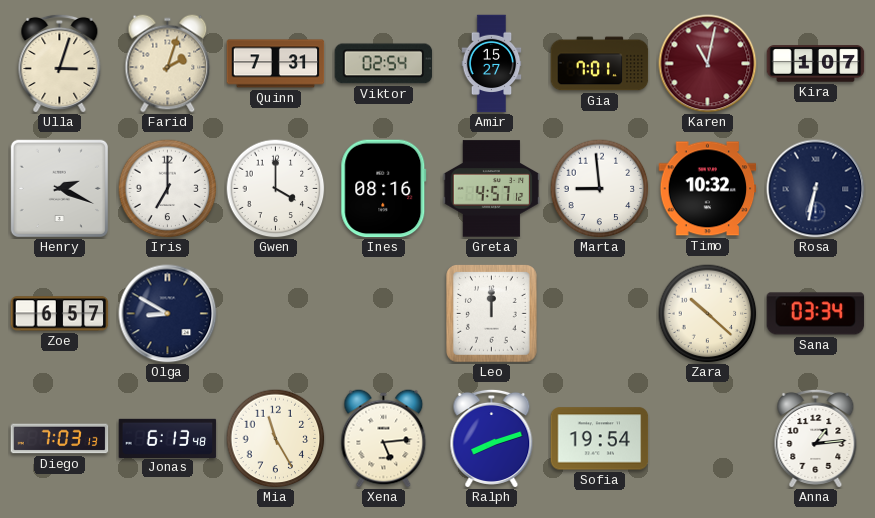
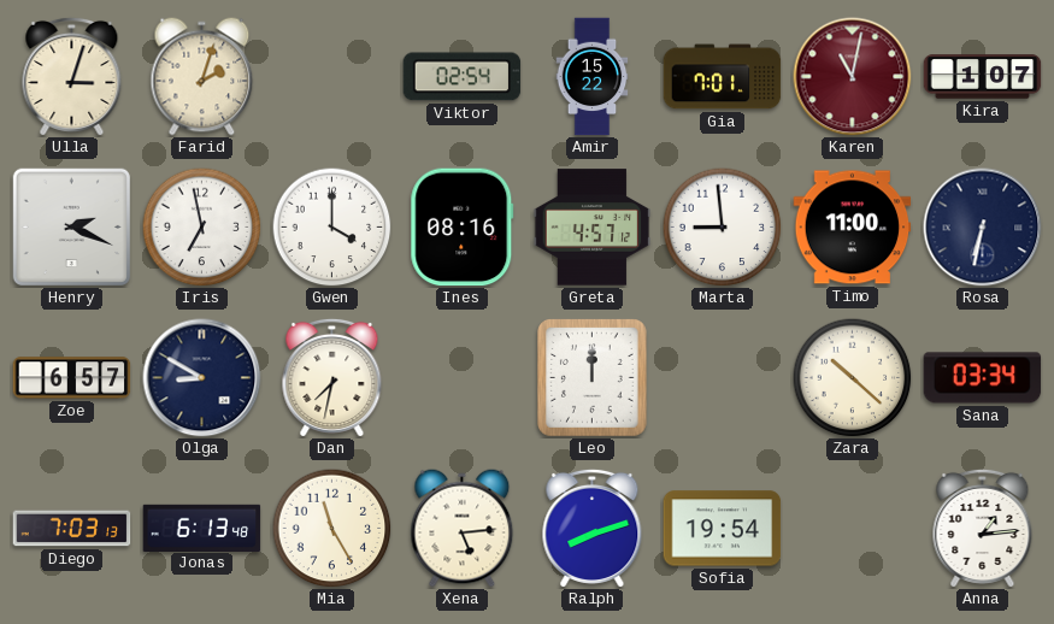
Quinn: 7:31 -> none (276, 64)
Amir: 15:27 -> 15:22 (593, 77)
Iris: 7:00 -> 6:58 (202, 228)
Timo: 10:32 -> 11:00 (853, 228)
Dan: none -> 7:32 (332, 377)
